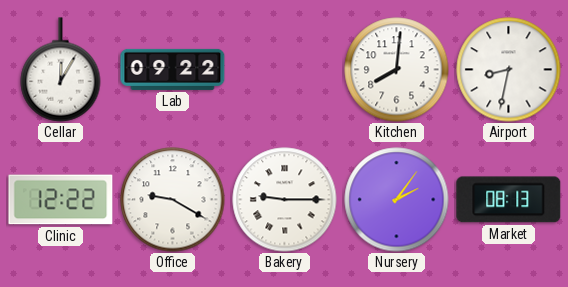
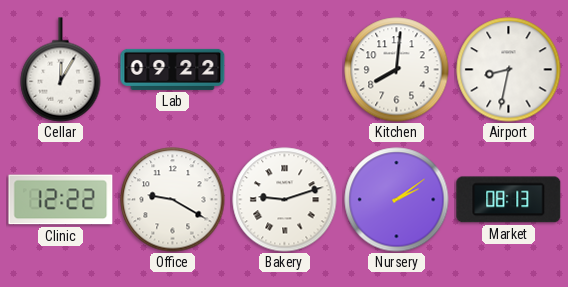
Bakery: 9:15 -> 9:12 (285, 200)
Nursery: 2:06 -> 2:09 (397, 200)
